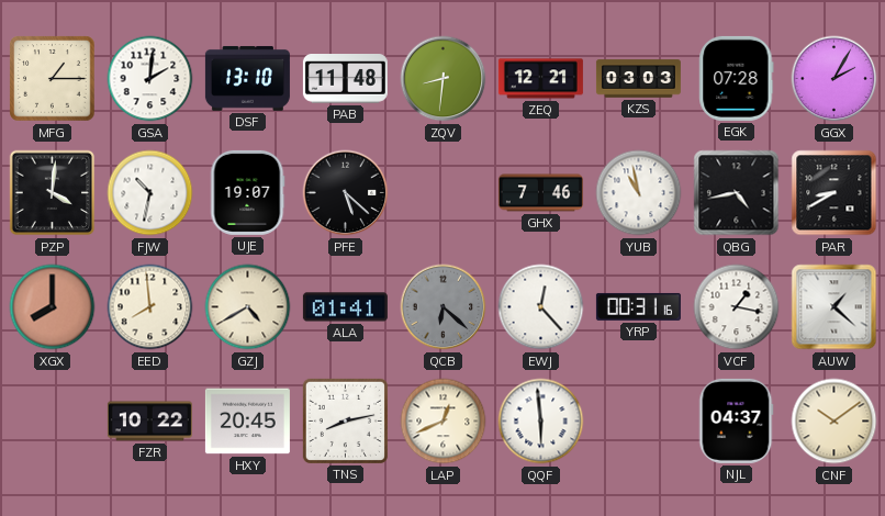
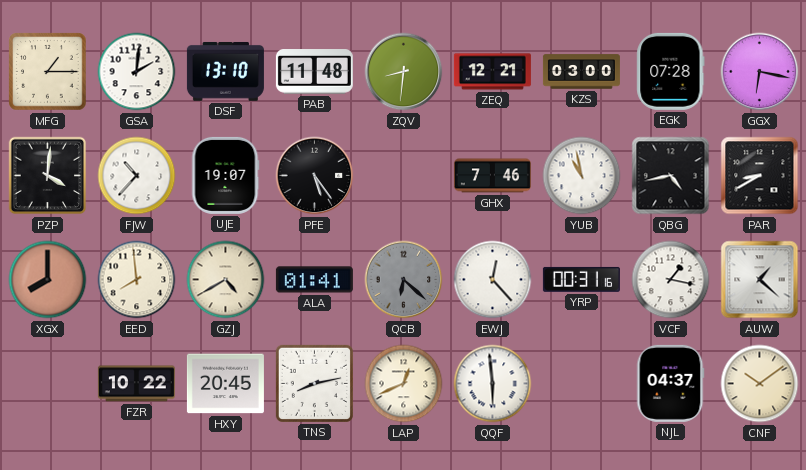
KZS: 03:03 -> 03:00 (581, 72)
GGX: 2:05 -> 6:17 (760, 72)
FJW: 10:32 -> 10:37 (137, 176)
PFE: 5:22 -> 5:24 (315, 176)
